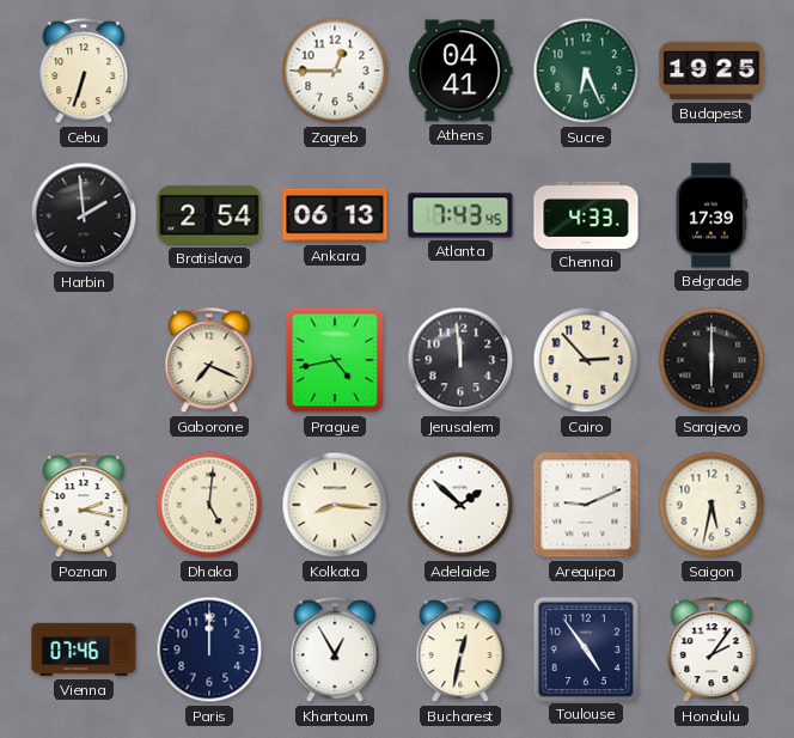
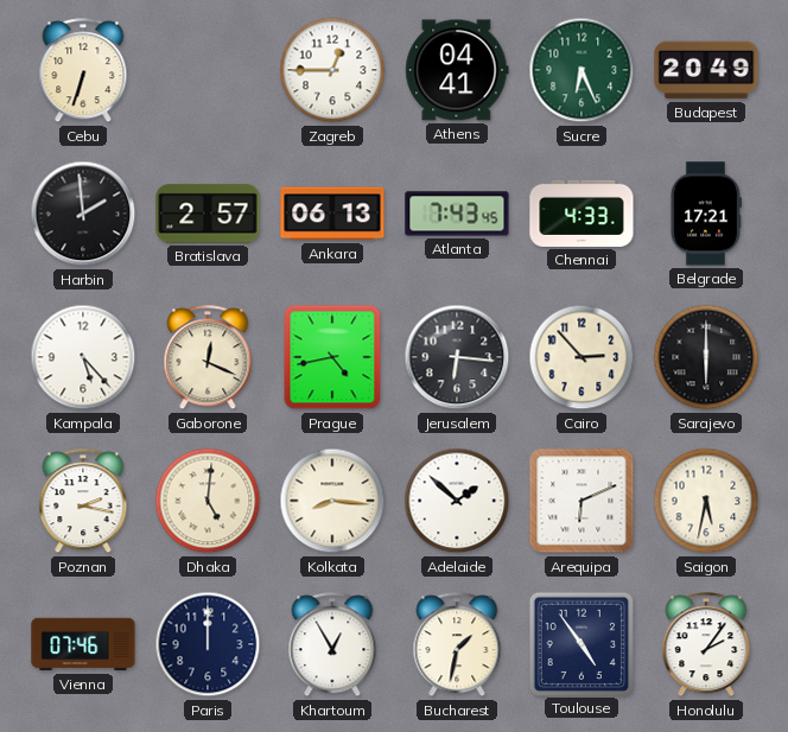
Budapest: 19:25 -> 20:49 (706, 70)
Bratislava: 2:54 -> 2:57 (208, 214)
Belgrade: 17:39 -> 17:21 (705, 214)
Kampala: none -> 5:23 (83, 357)
Gaborone: 7:19 -> 12:19 (208, 358)
Jerusalem: 11:59 -> 6:16 (457, 357)
Arequipa: 9:11 -> 6:11 (582, 501)
Bucharest: 12:32 -> 1:32 (457, 645)
